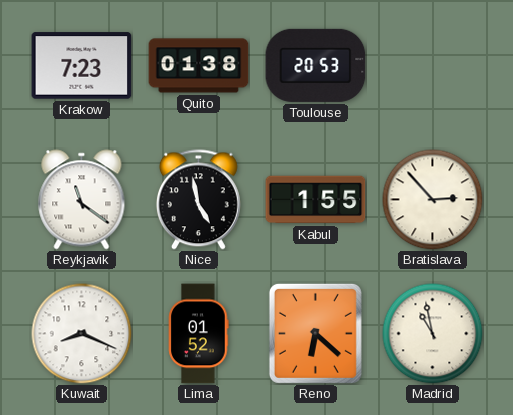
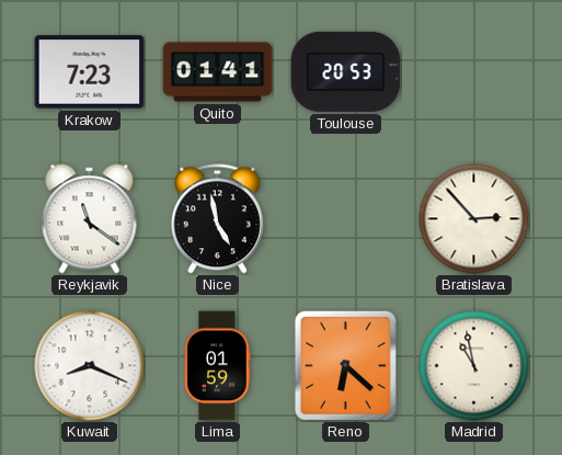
Quito: 01:38 -> 01:41 (218, 72)
Kabul: 1:55 -> none (316, 200)
Lima: 01:52 -> 01:59 (218, 366)
